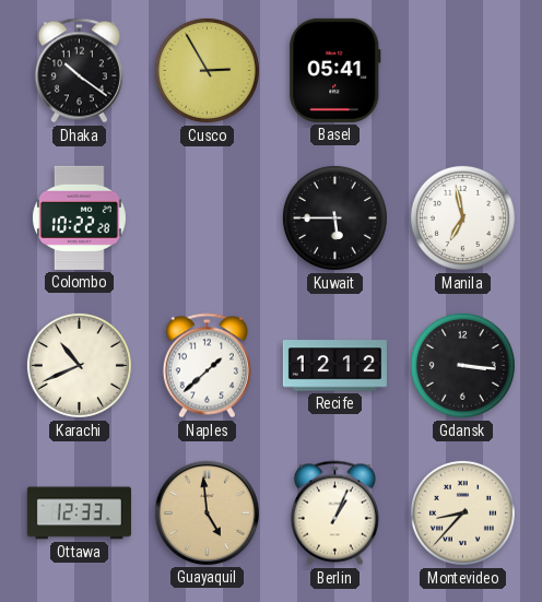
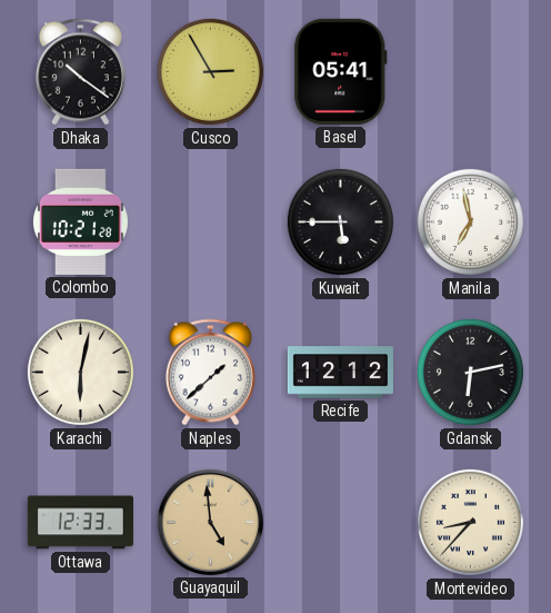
Colombo: 10:22 -> 10:21 (81, 221)
Karachi: 10:41 -> 6:02 (80, 372)
Gdansk: 3:16 -> 6:13 (470, 372)
Berlin: 1:04 -> none (334, 514)
